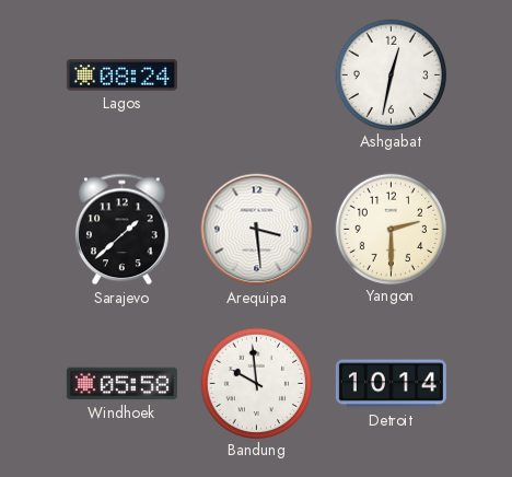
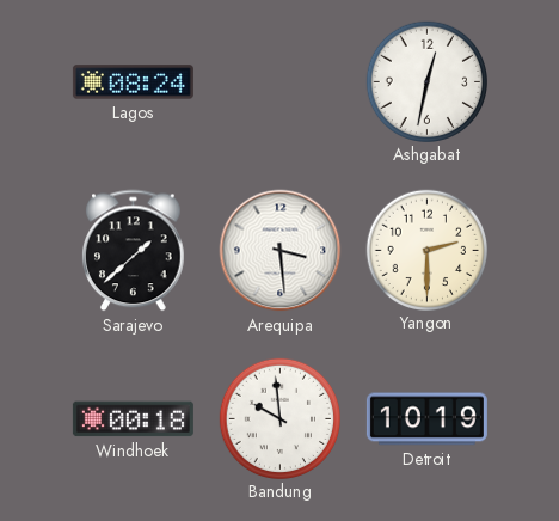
Windhoek: 05:58 -> 00:18 (133, 419)
Detroit: 10:14 -> 10:19 (426, 419)
